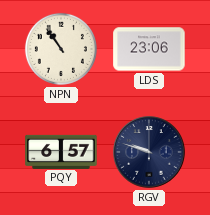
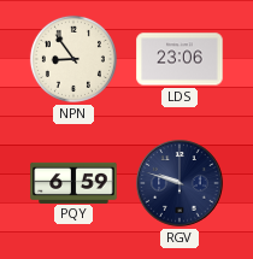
NPN: 10:54 -> 8:54 (73, 59)
PQY: 6:57 -> 6:59 (73, 182)
